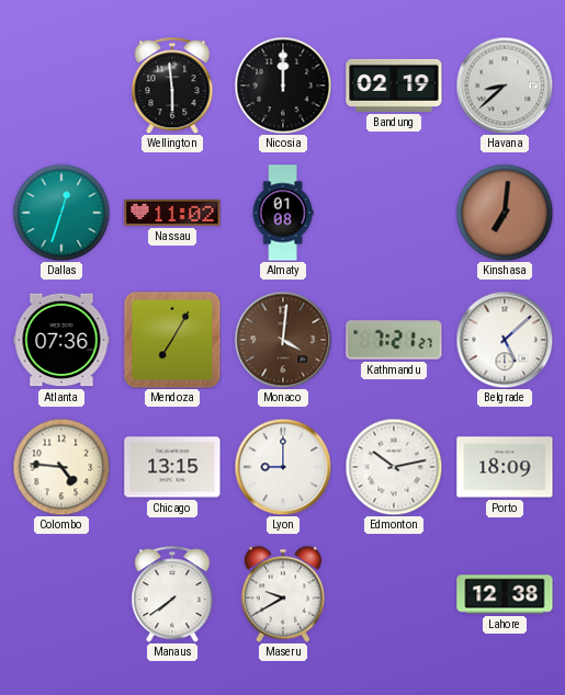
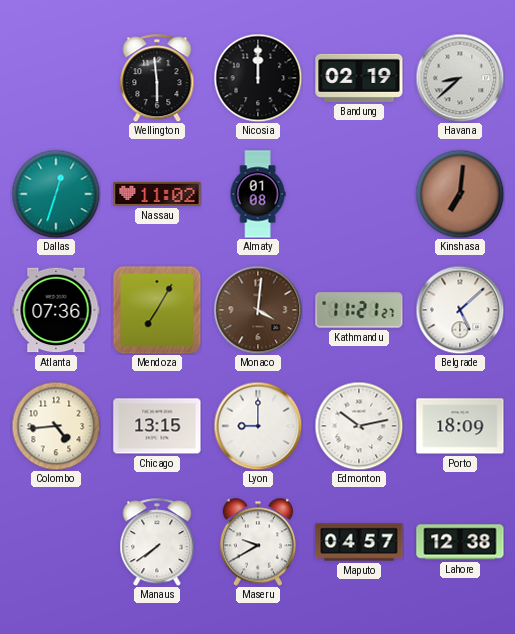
Kathmandu: 7:21 -> 11:21 (359, 310)
Colombo: 4:46 -> 4:44 (56, 426)
Maputo: none -> 04:57 (359, 542)
